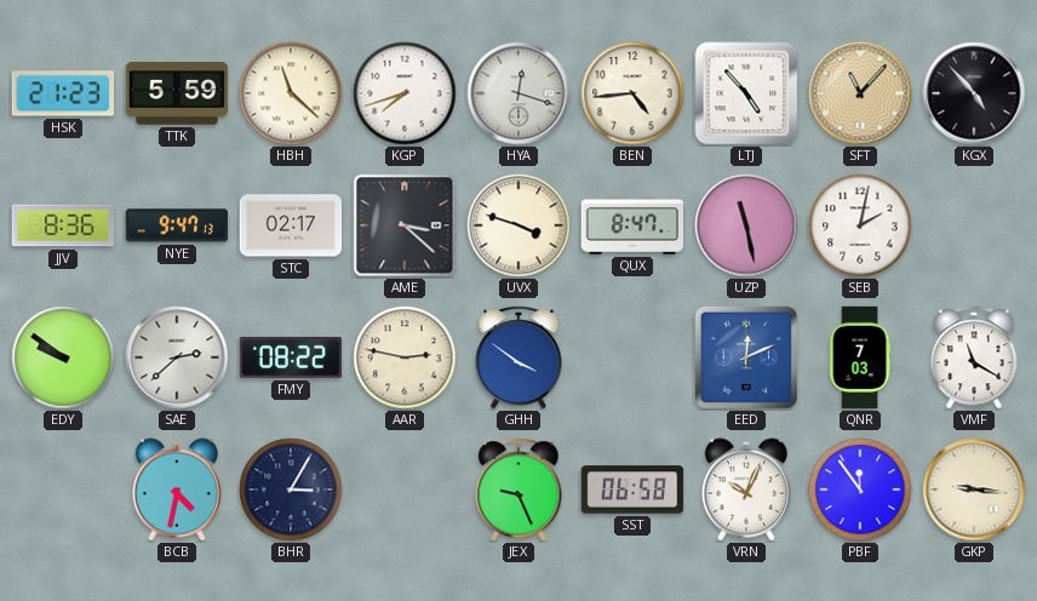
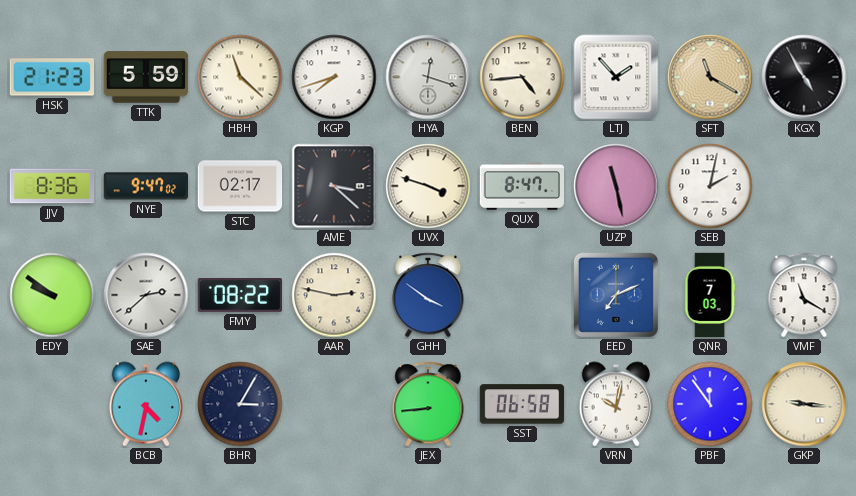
LTJ: 4:53 -> 1:53 (616, 77)
SFT: 11:07 -> 11:20 (710, 77)
KGX: 4:53 -> 4:55 (804, 77)
NYE: 9:47:13 -> 9:47:02 (145, 186)
EED: 12:11 -> 7:11 (616, 295)
JEX: 9:26 -> 8:44 (428, 404)
VRN: 10:04 -> 10:02 (615, 404)
